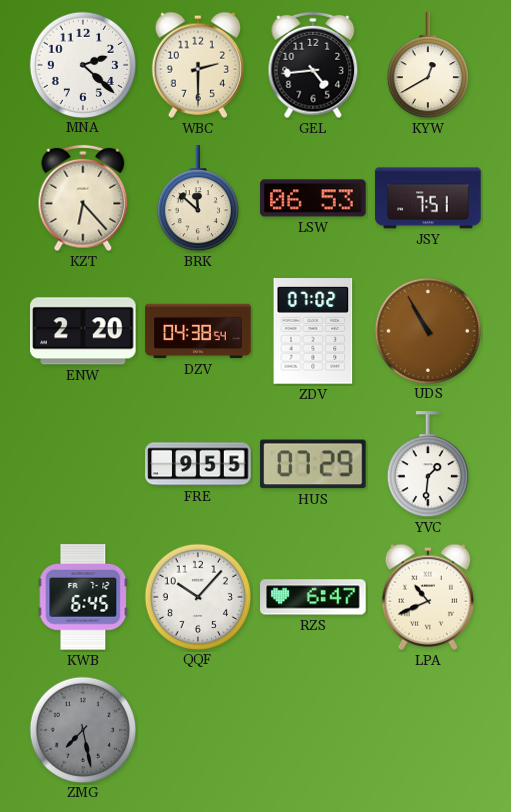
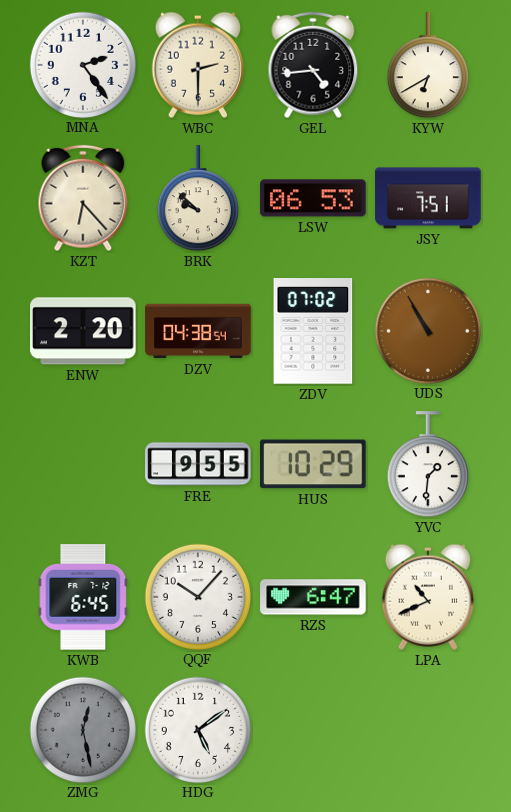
MNA: 2:22 -> 2:24 (82, 64)
KYW: 12:40 -> 6:40 (428, 66)
BRK: 11:52 -> 9:52 (198, 199)
HUS: 07:29 -> 10:29 (313, 464)
ZMG: 7:28 -> 12:28 (82, 729)
HDG: none -> 5:09 (197, 729)
